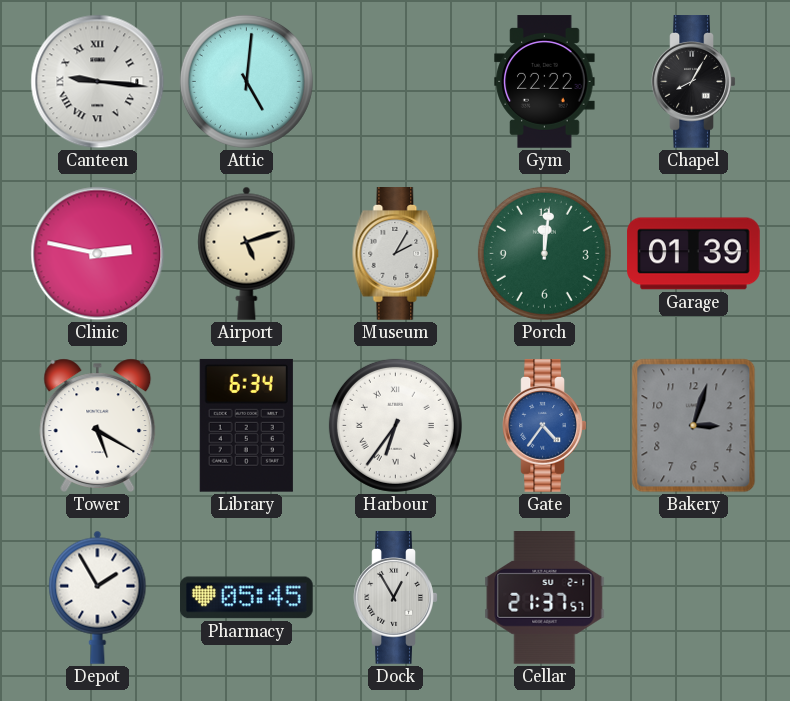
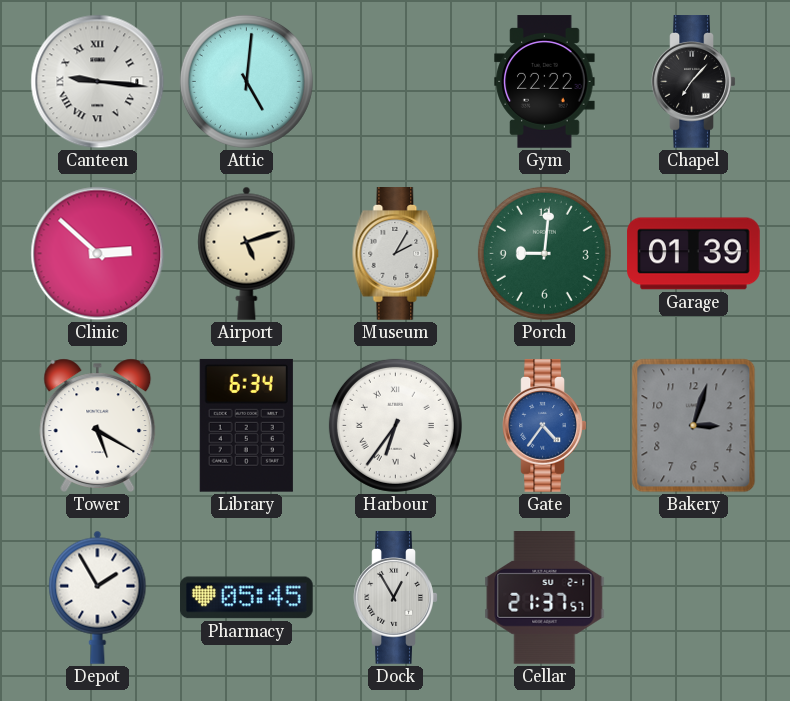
Chapel: 8:05 -> 7:07 (694, 82)
Clinic: 2:47 -> 2:52 (98, 254)
Porch: 12:01 -> 9:01 (544, 253)
